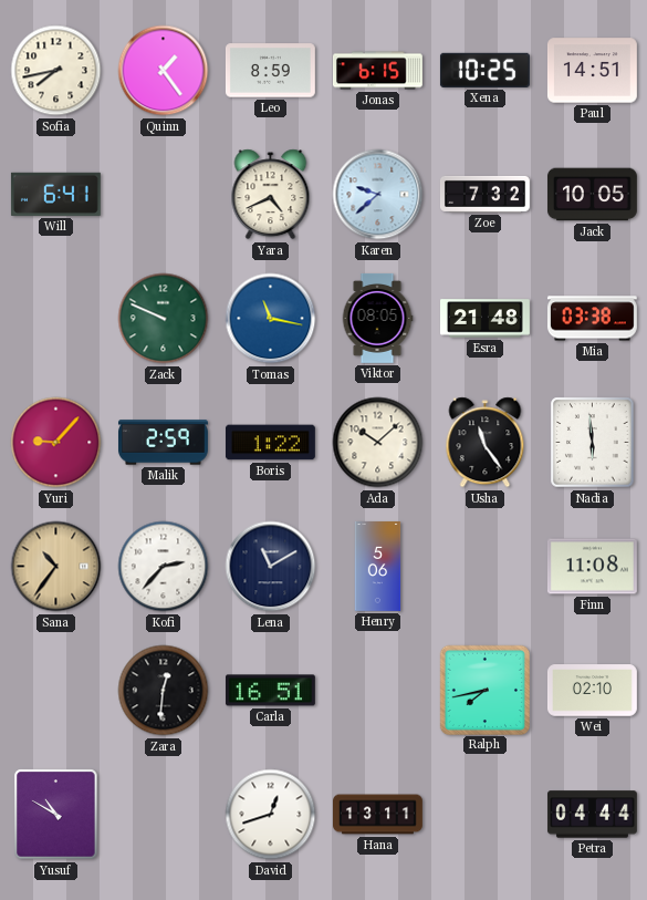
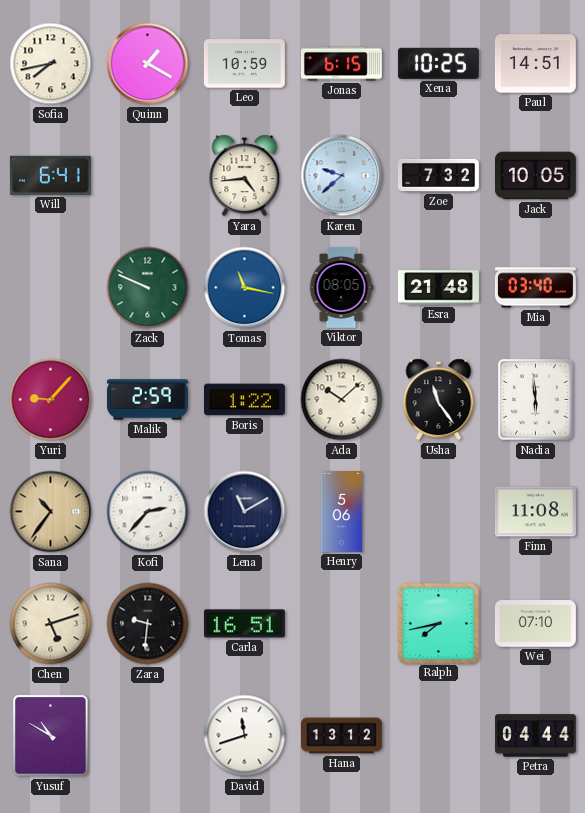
Quinn: 1:24 -> 1:20 (148, 64)
Leo: 8:59 -> 10:59 (244, 64)
Yara: 4:41 -> 4:44 (245, 176)
Mia: 03:38 -> 03:40 (535, 288)
Chen: none -> 5:12 (51, 624)
Zara: 12:31 -> 9:31 (148, 624)
Wei: 02:10 -> 07:10 (535, 624)
David: 12:42 -> 11:42 (245, 736)
Hana: 13:11 -> 13:12 (342, 736)
